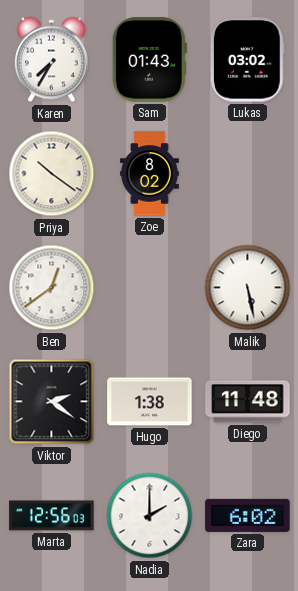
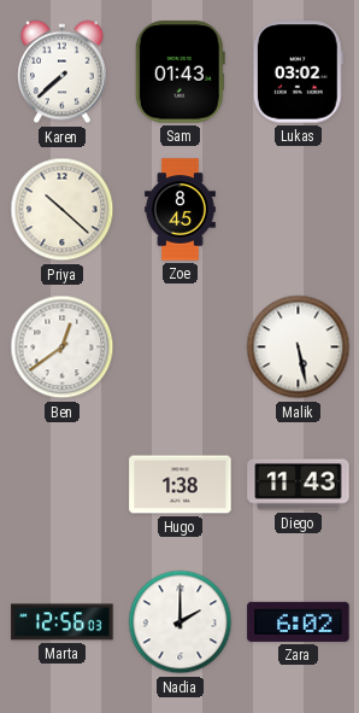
Karen: 7:35 -> 7:38 (63, 72)
Priya: 10:21 -> 10:22 (63, 210)
Zoe: 8:02 -> 8:45 (181, 210)
Viktor: 2:21 -> none (52, 402)
Diego: 11:48 -> 11:43 (299, 485)
